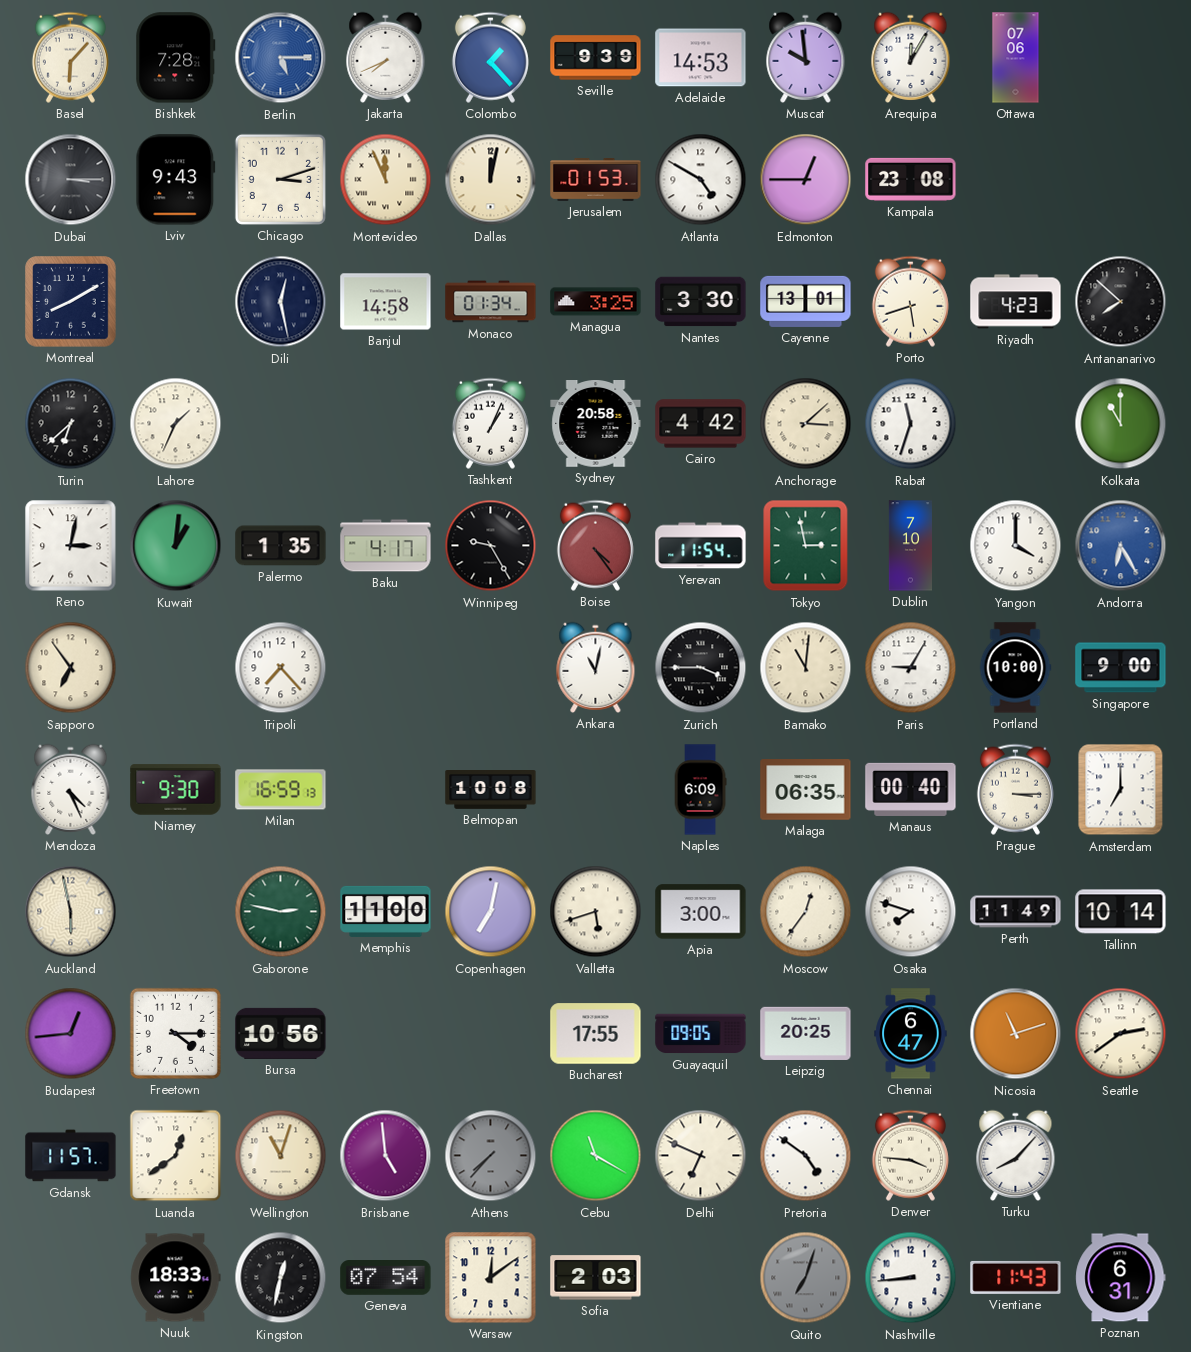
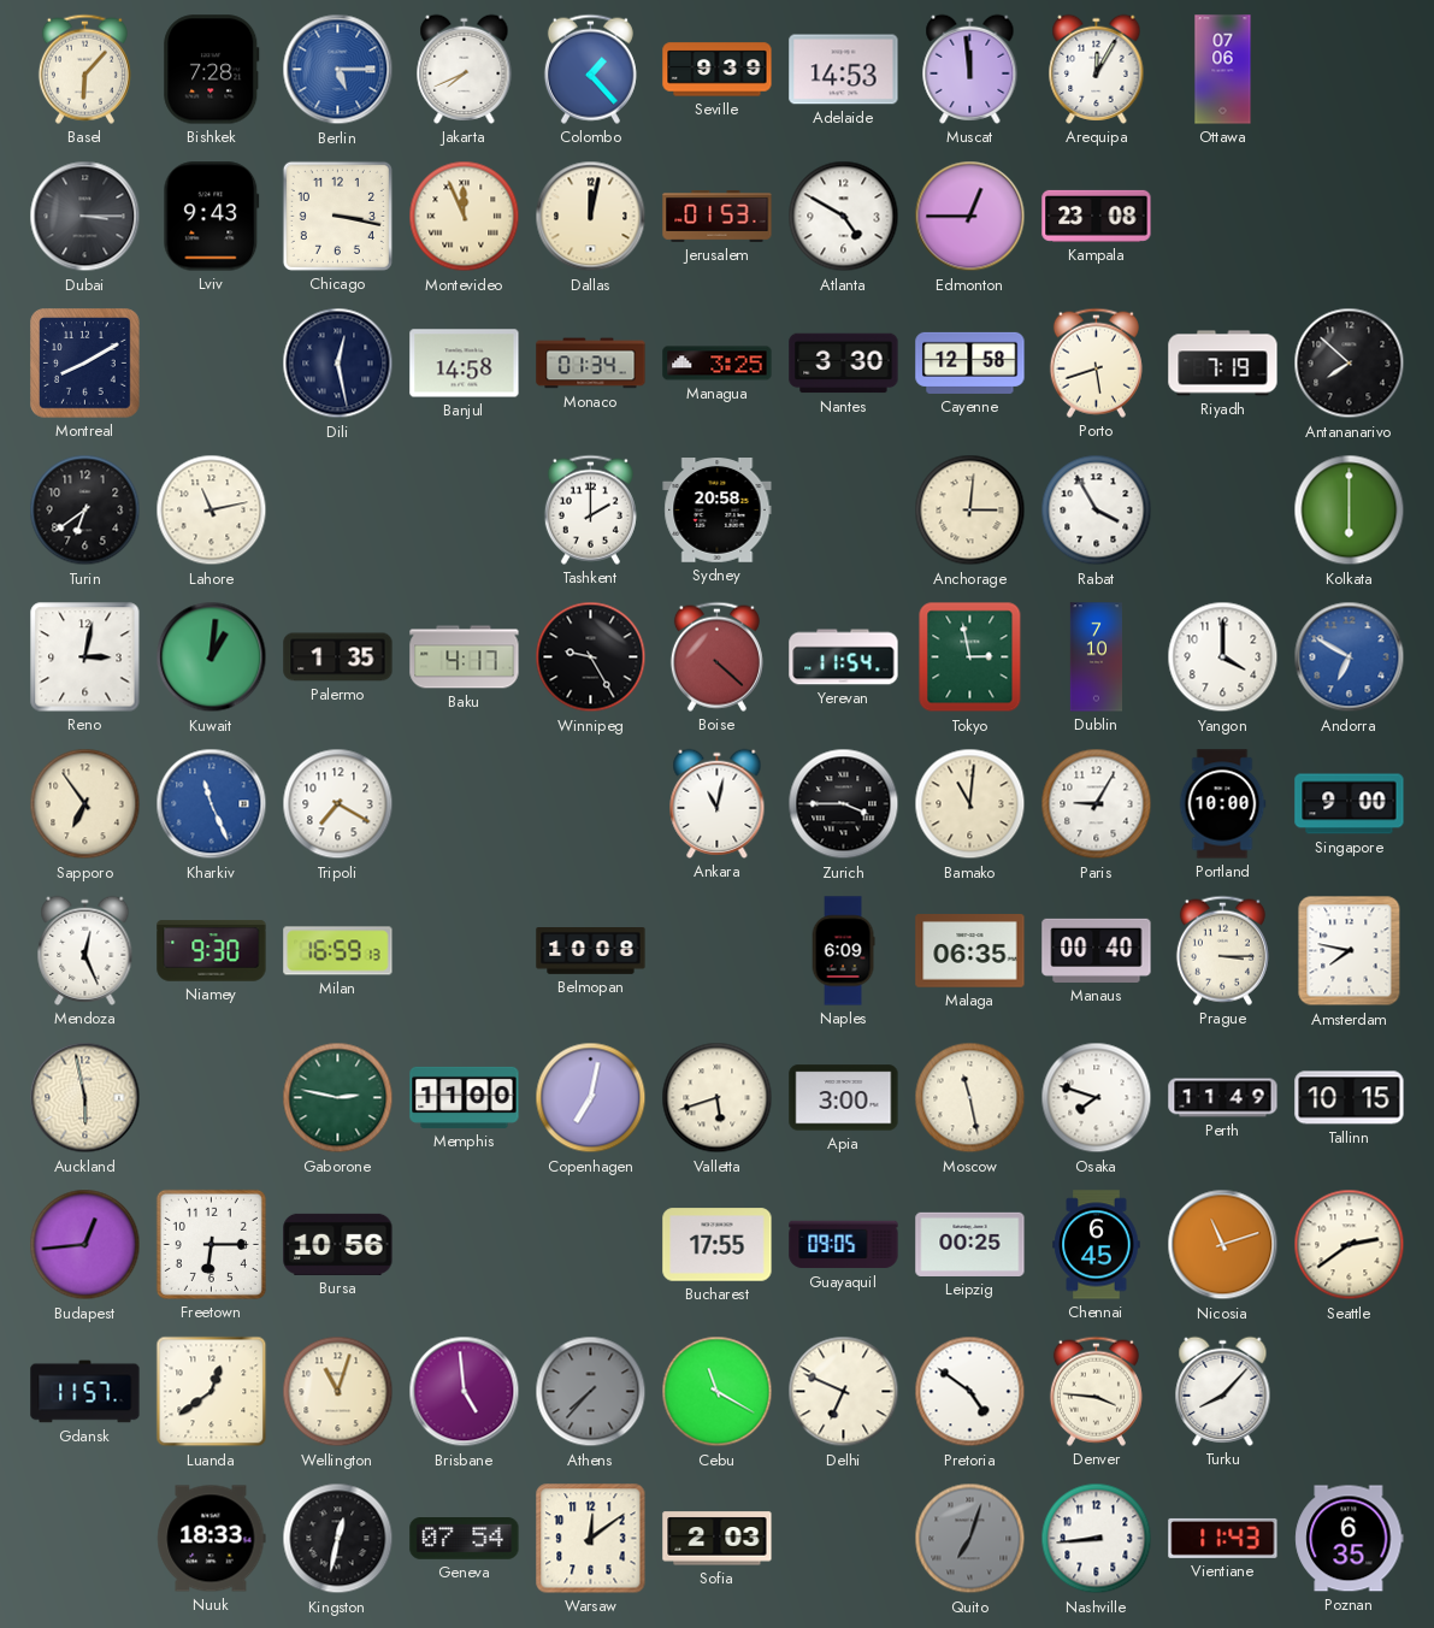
Muscat: 9:59 -> 11:59 (970, 69)
Chicago: 3:12 -> 3:17 (337, 216)
Cayenne: 13:01 -> 12:58 (970, 362)
Riyadh: 4:23 -> 7:19 (1223, 364)
Turin: 6:38 -> 6:39 (85, 511)
Lahore: 1:34 -> 11:13 (212, 511)
Tashkent: 1:04 -> 2:00 (590, 509)
Cairo: 4:42 -> none (701, 424)
Anchorage: 3:08 -> 3:01 (970, 511)
Rabat: 11:33 -> 3:55 (1097, 511)
Kolkata: 11:00 -> 6:00 (1350, 511)
Boise: 4:24 -> 4:22 (716, 656)
Andorra: 6:25 -> 6:50 (1350, 657)
Kharkiv: none -> 11:26 (212, 804)
Tripoli: 7:23 -> 7:20 (338, 804)
Mendoza: 4:26 -> 12:26 (85, 950)
Amsterdam: 7:00 -> 7:47 (1350, 951)
Moscow: 12:36 -> 11:28 (970, 1098)
Tallinn: 10:14 -> 10:15 (1350, 1098)
Freetown: 4:15 -> 6:15 (211, 1244)
Leipzig: 20:25 -> 00:25 (970, 1244)
Chennai: 6:47 -> 6:45 (1097, 1245)
Poznan: 6:31 -> 6:35 (1350, 1539)
